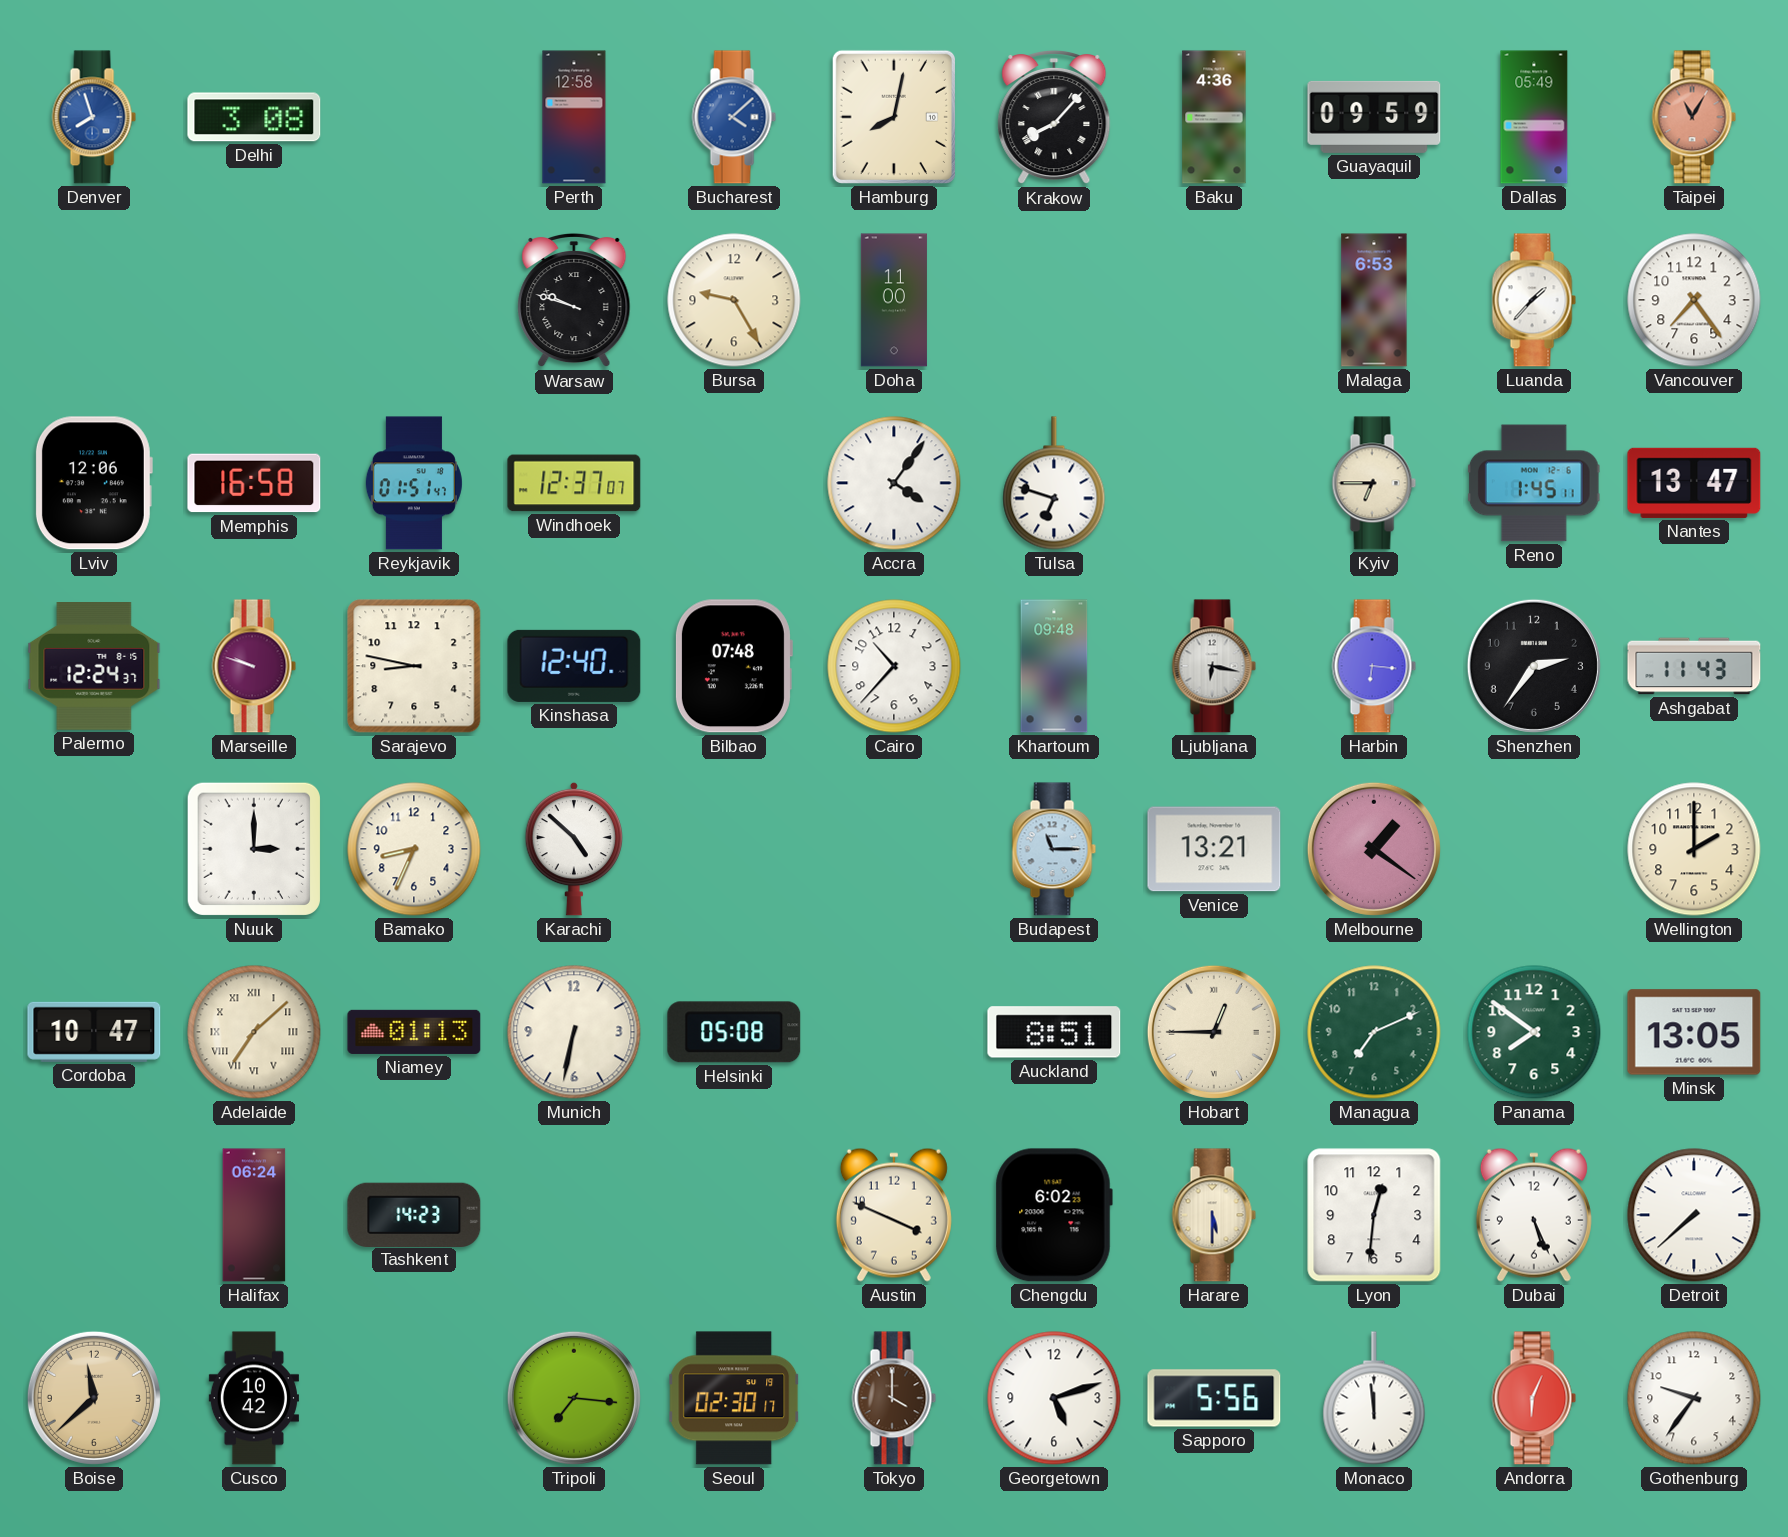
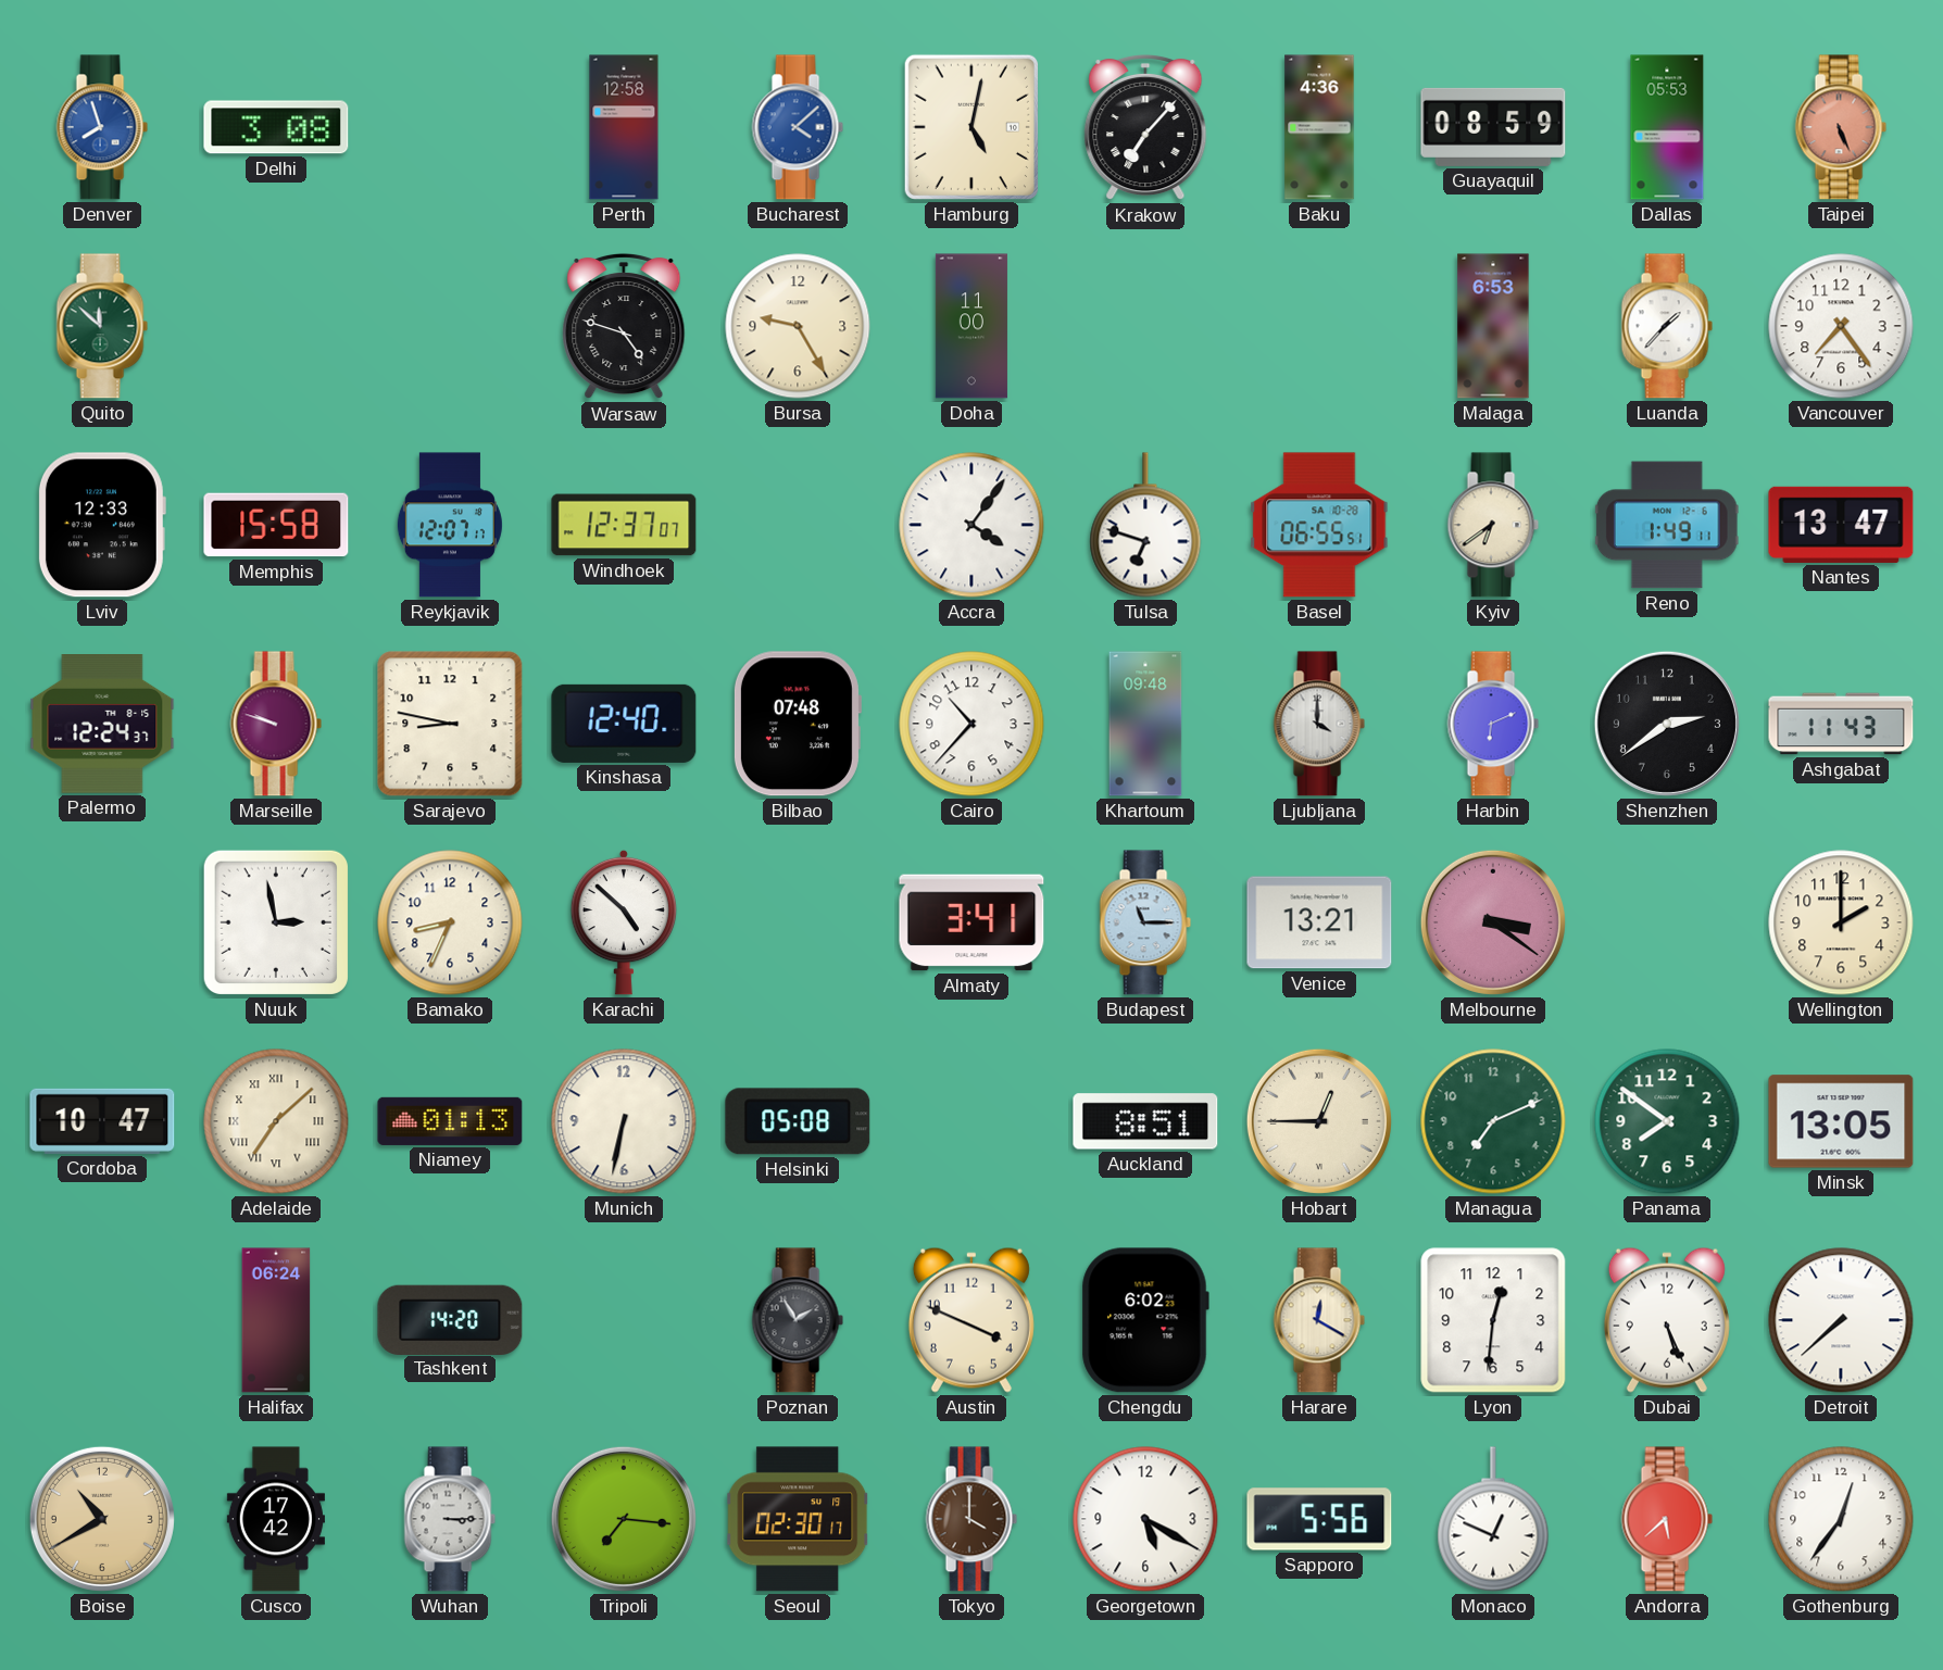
Hamburg: 8:02 -> 5:02 (971, 127)
Krakow: 8:07 -> 7:07 (1145, 127)
Guayaquil: 09:59 -> 08:59 (1493, 127)
Dallas: 05:49 -> 05:53 (1667, 127)
Taipei: 11:05 -> 5:26 (1841, 127)
Quito: none -> 11:52 (102, 326)
Warsaw: 9:48 -> 4:48 (624, 326)
Lviv: 12:06 -> 12:33 (101, 525)
Memphis: 16:58 -> 15:58 (276, 525)
Reykjavik: 01:51 -> 12:07 (450, 525)
Basel: none -> 06:55 (1319, 525)
Kyiv: 6:45 -> 6:39 (1493, 525)
Reno: 1:45 -> 1:49 (1667, 525)
Ljubljana: 6:17 -> 4:00 (1319, 724)
Harbin: 6:16 -> 6:11 (1493, 724)
Shenzhen: 2:36 -> 2:39 (1667, 724)
Nuuk: 3:00 -> 2:58 (276, 922)
Almaty: none -> 3:41 (971, 922)
Melbourne: 1:21 -> 3:21 (1493, 922)
Tashkent: 14:23 -> 14:20 (450, 1319)
Poznan: none -> 1:55 (798, 1320)
Harare: 5:30 -> 12:20 (1319, 1320)
Boise: 11:38 -> 10:40 (102, 1519)
Cusco: 10:42 -> 17:42 (276, 1519)
Wuhan: none -> 3:15 (450, 1519)
Georgetown: 5:12 -> 5:20 (1145, 1519)
Monaco: 11:59 -> 12:49 (1493, 1519)
Andorra: 6:04 -> 5:38 (1667, 1519)
Gothenburg: 9:36 -> 12:36 (1841, 1519)
